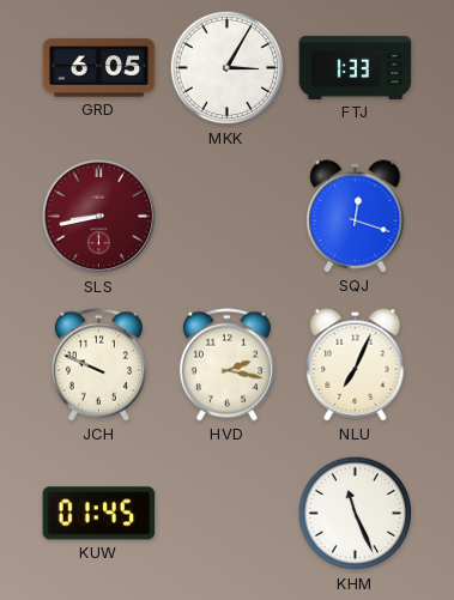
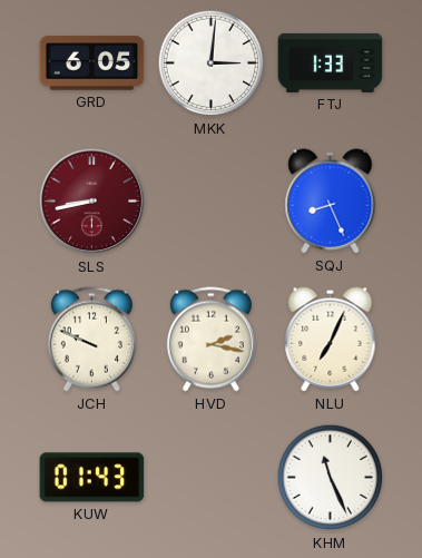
MKK: 3:05 -> 3:01 (212, 63)
SQJ: 12:18 -> 8:26 (331, 202)
KUW: 01:45 -> 01:43 (92, 478)
